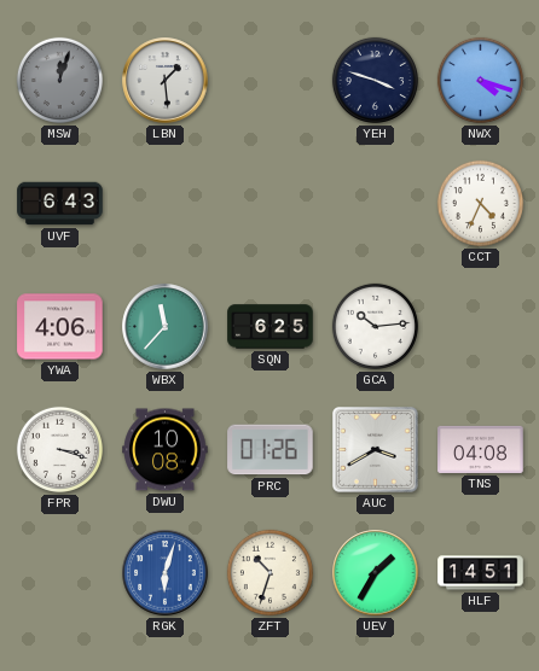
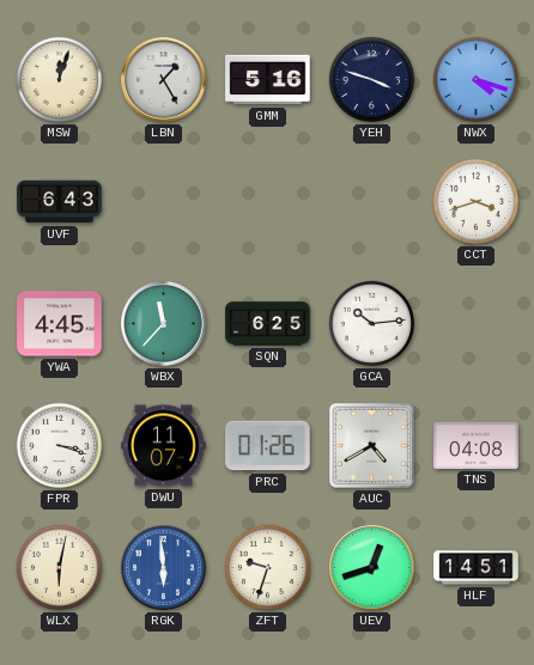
MSW dial: grey -> cream (59, 79)
LBN: 1:29 -> 1:25 (164, 80)
GMM: none -> 5:16 (268, 80)
CCT: 4:34 -> 3:42 (475, 201)
YWA: 4:06 -> 4:45 (60, 324)
DWU: 10:08 -> 11:07 (164, 446)
AUC: 3:40 -> 4:40 (372, 446)
WLX: none -> 6:02 (59, 567)
RGK: 6:03 -> 5:59 (164, 568)
ZFT: 10:33 -> 9:33 (267, 567)
UEV: 1:35 -> 12:42 (372, 568)
